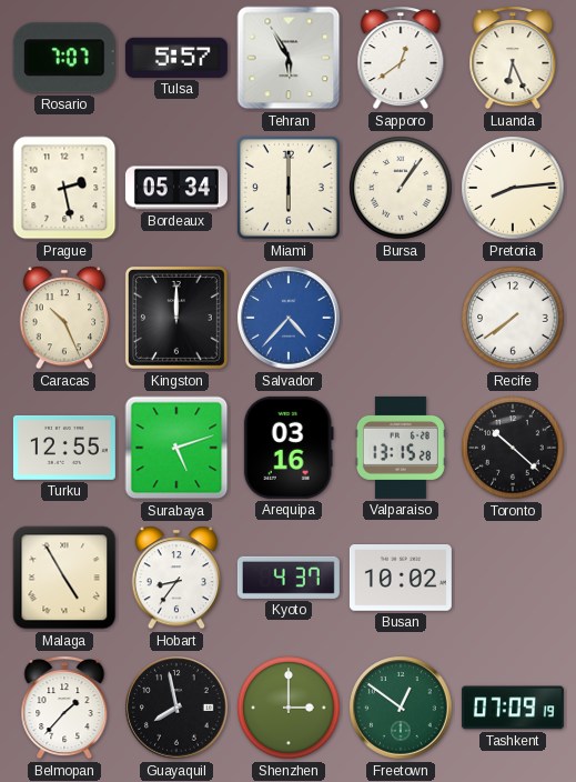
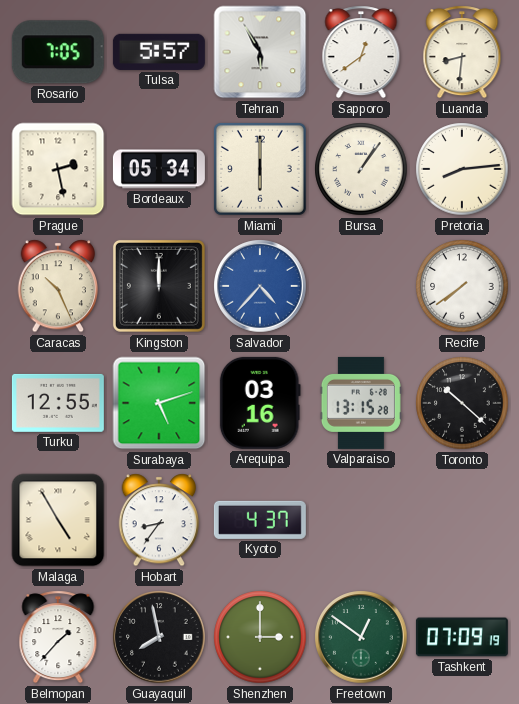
Rosario: 7:07 -> 7:05 (58, 52)
Luanda: 6:26 -> 8:31 (462, 52)
Busan: 10:02 -> none (401, 579)
